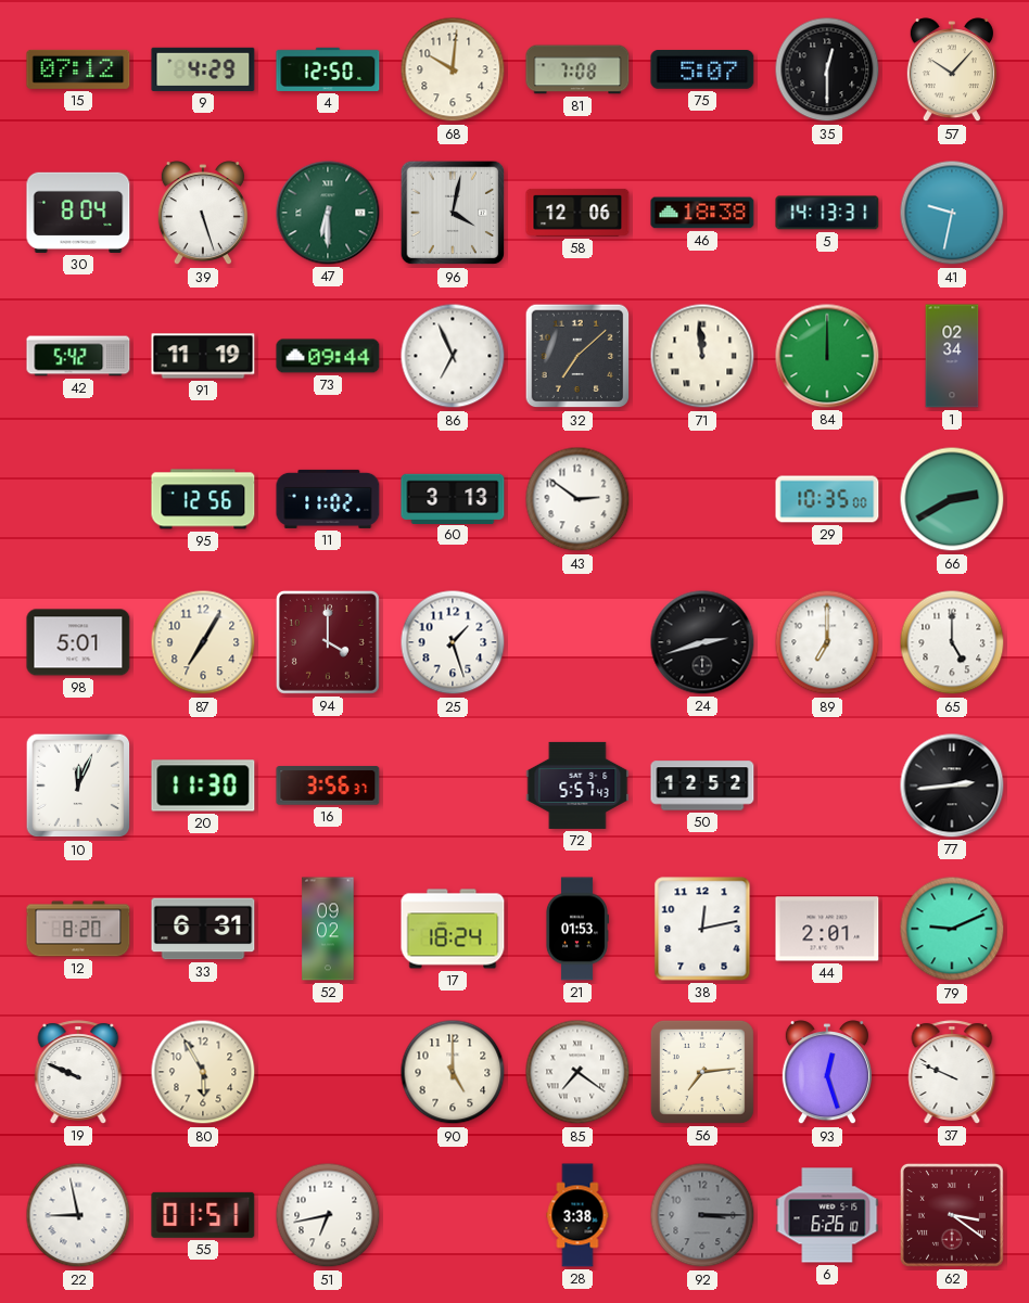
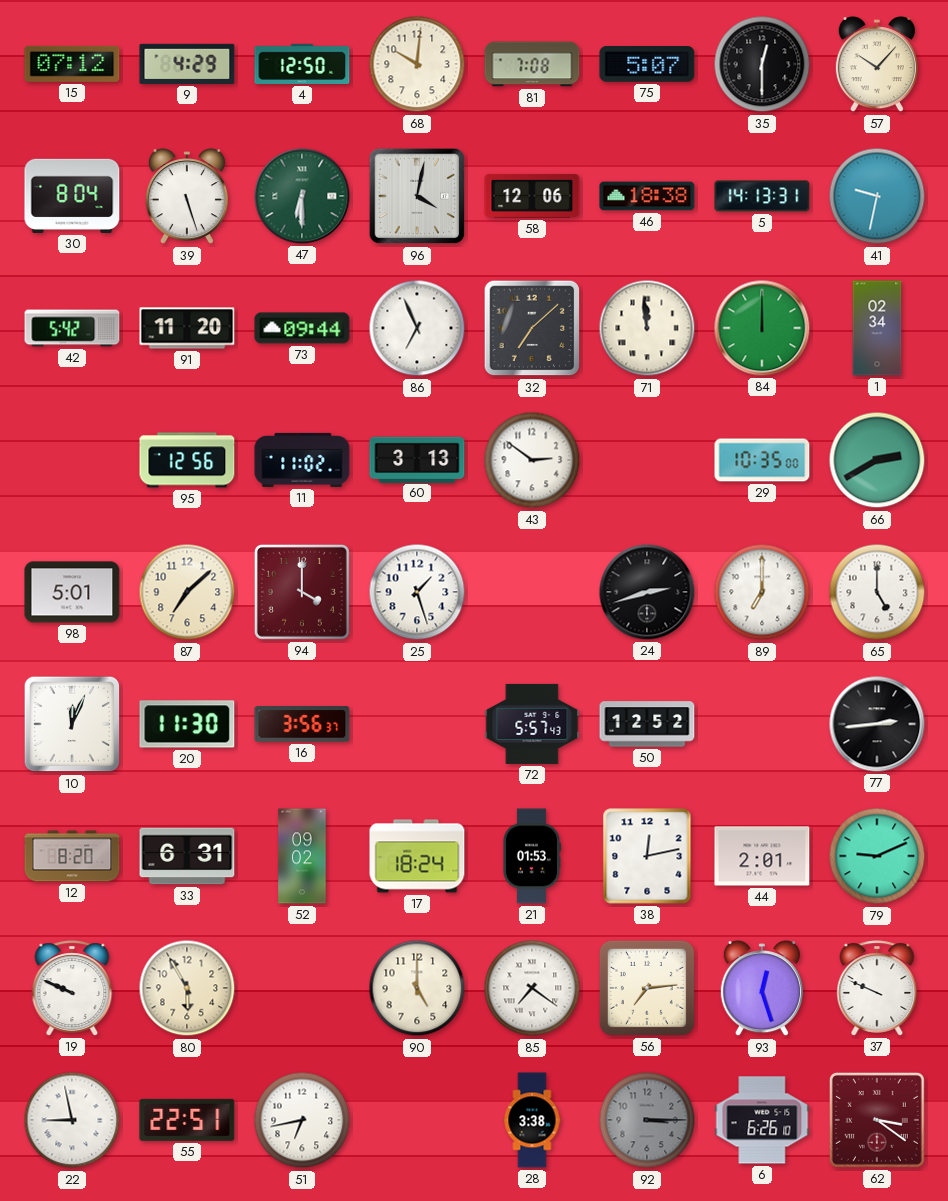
91: 11:19 -> 11:20 (187, 328)
87: 7:05 -> 7:08 (187, 592)
55: 01:51 -> 22:51 (187, 1120)
